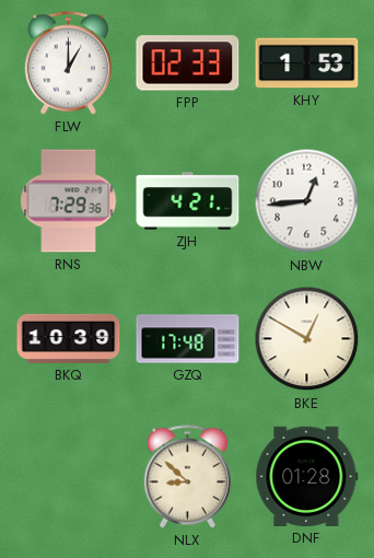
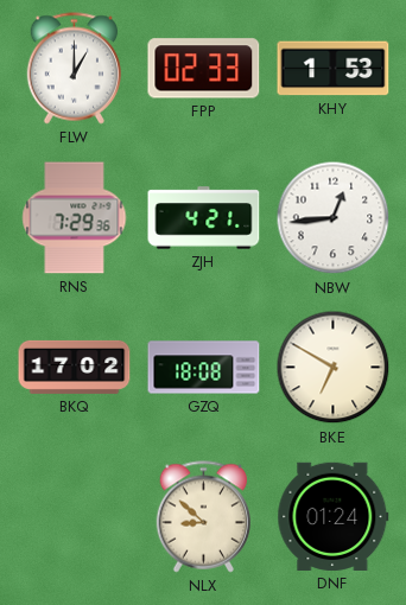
BKQ: 10:39 -> 17:02 (75, 367)
GZQ: 17:48 -> 18:08 (204, 368)
BKE: 12:50 -> 6:50 (334, 368)
DNF: 01:28 -> 01:24 (334, 516)
